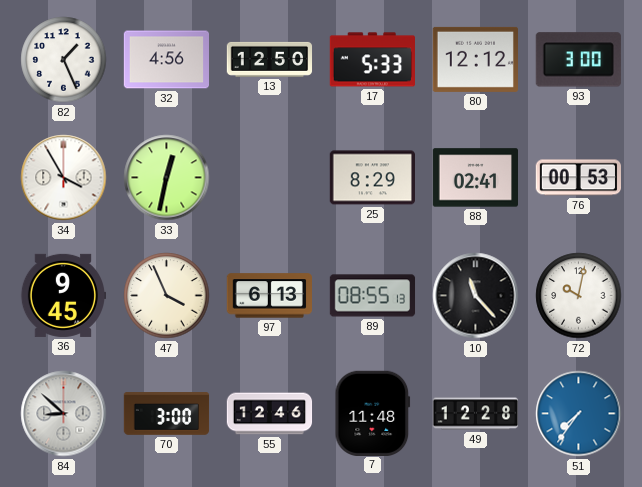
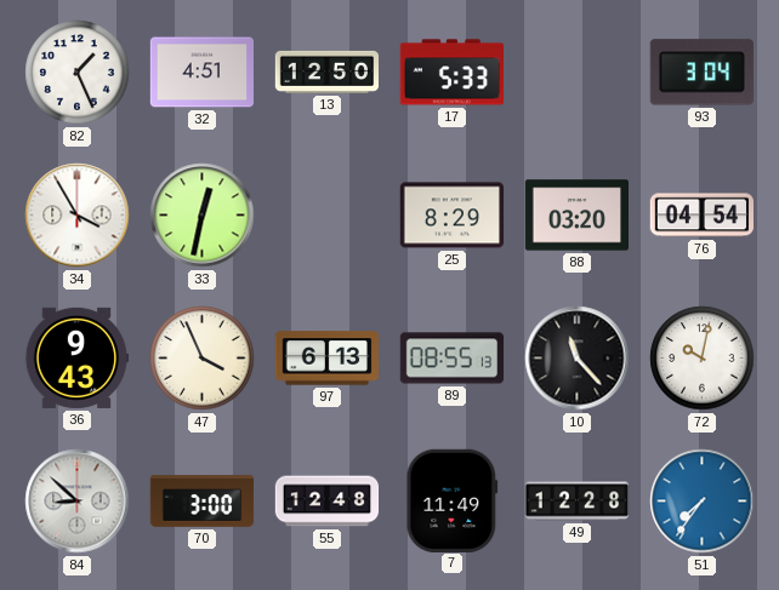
32: 4:56 -> 4:51 (201, 73)
80: 12:12 -> none (475, 59)
93: 3:00 -> 3:04 (701, 73)
88: 02:41 -> 03:20 (578, 216)
76: 00:53 -> 04:54 (701, 216)
36: 9:45 -> 9:43 (75, 357)
55: 12:46 -> 12:48 (328, 502)
7: 11:48 -> 11:49 (453, 500)
